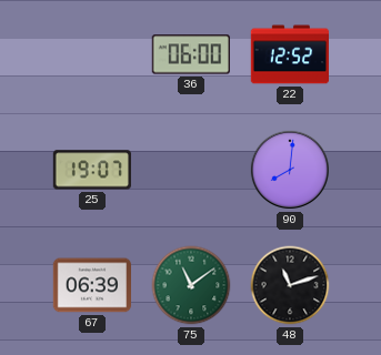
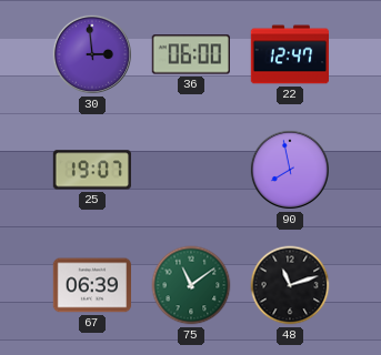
30: none -> 2:59 (92, 54)
22: 12:52 -> 12:47 (289, 54)
90: 8:01 -> 7:58 (290, 170)
